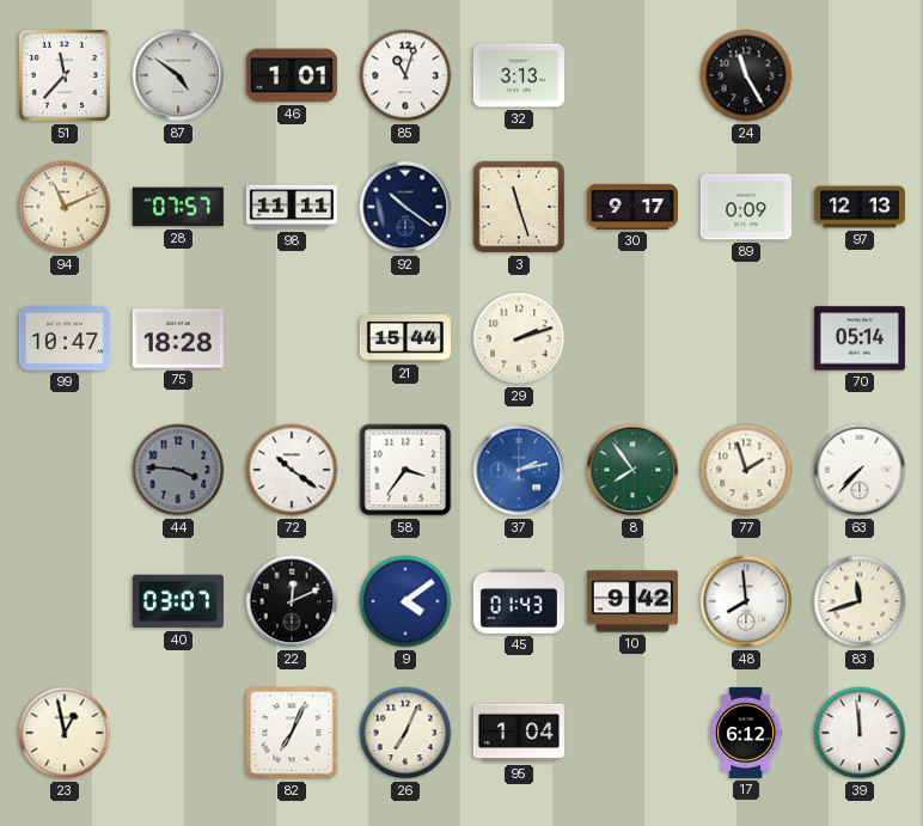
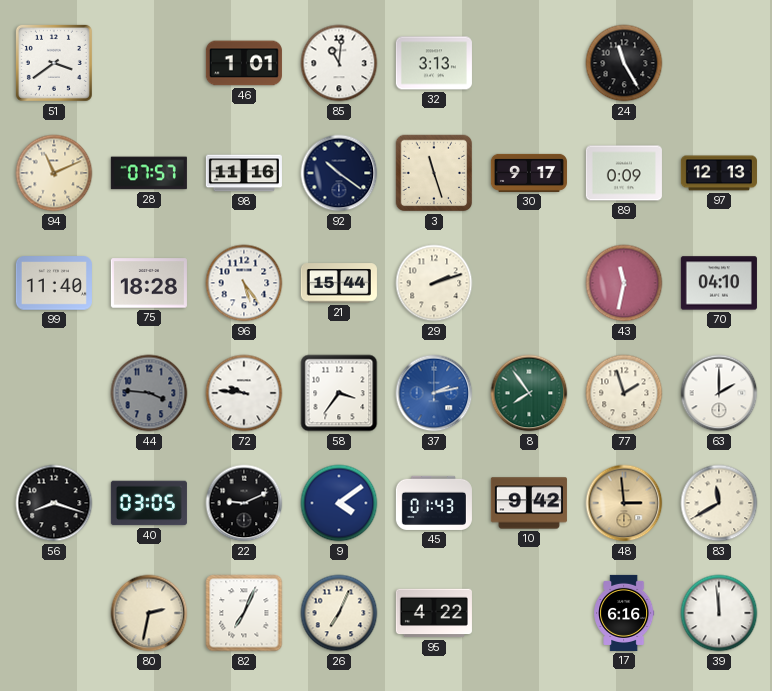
51: 11:37 -> 3:39 (54, 63)
87: 4:51 -> none (178, 75)
85: 11:03 -> 11:01 (339, 63)
98: 11:11 -> 11:16 (244, 173)
99: 10:47 -> 11:40 (54, 283)
96: none -> 5:24 (244, 283)
43: none -> 11:32 (624, 283)
70: 05:14 -> 04:10 (719, 283)
72: 10:21 -> 9:46 (244, 393)
63: 7:37 -> 2:00 (719, 393)
56: none -> 8:18 (54, 503)
40: 03:07 -> 03:05 (149, 503)
22: 12:11 -> 9:11 (244, 503)
48: 7:59 -> 2:59 (624, 503)
48 dial: white -> champagne (624, 503)
83: 11:42 -> 11:40 (719, 503)
23: 12:58 -> none (65, 733)
80: none -> 2:32 (149, 613)
95: 1:04 -> 4:22 (434, 613)
17: 6:12 -> 6:16 (624, 613)
